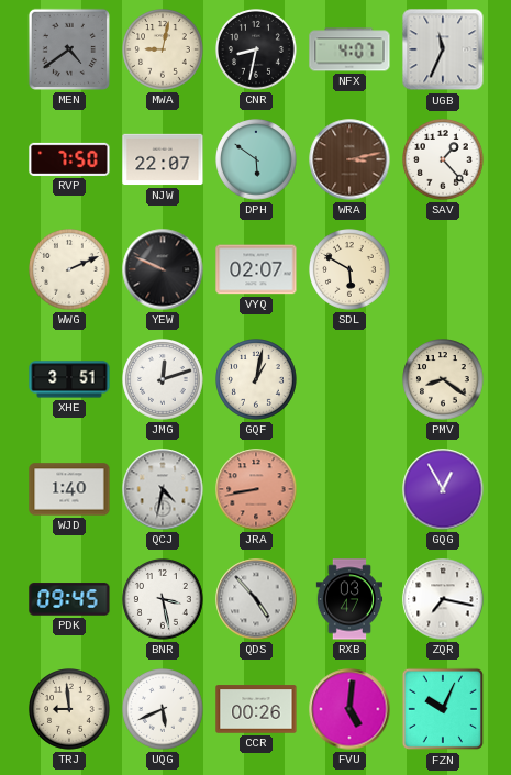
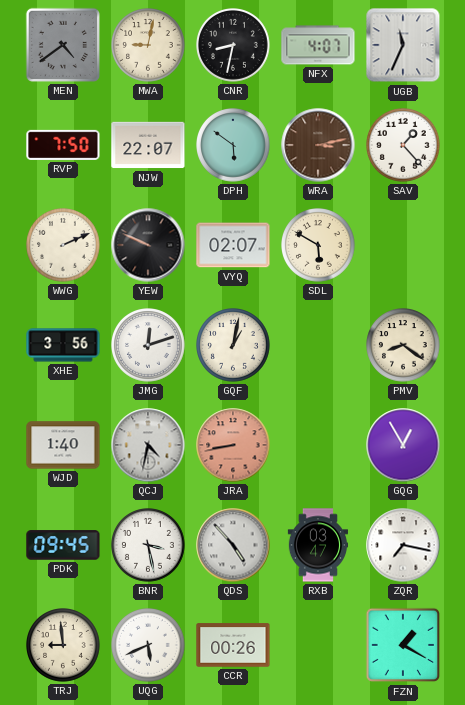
XHE: 3:51 -> 3:56 (63, 345)
FVU: 5:01 -> none (349, 709)
FZN: 10:04 -> 1:20 (403, 645)
